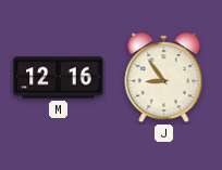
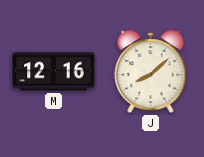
J: 8:54 -> 8:08 (151, 72)
